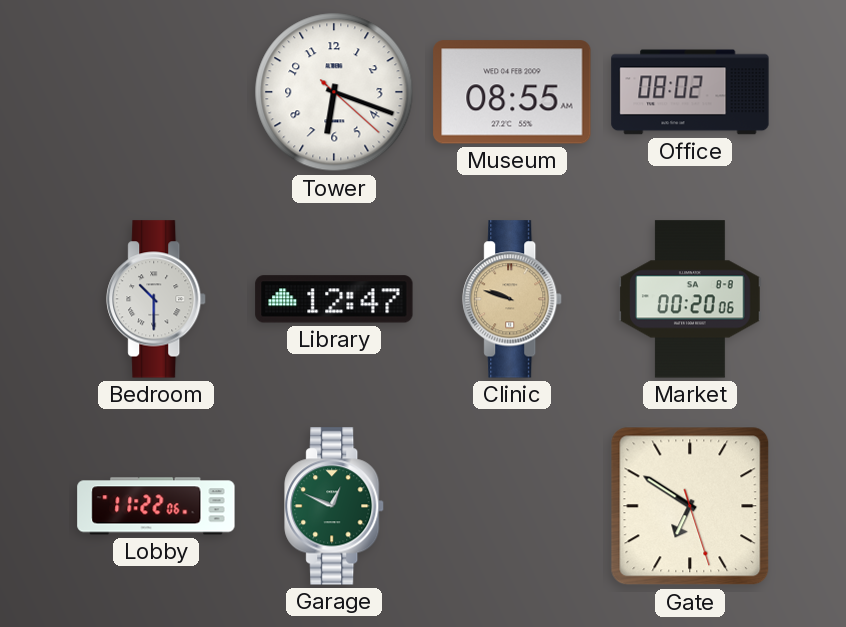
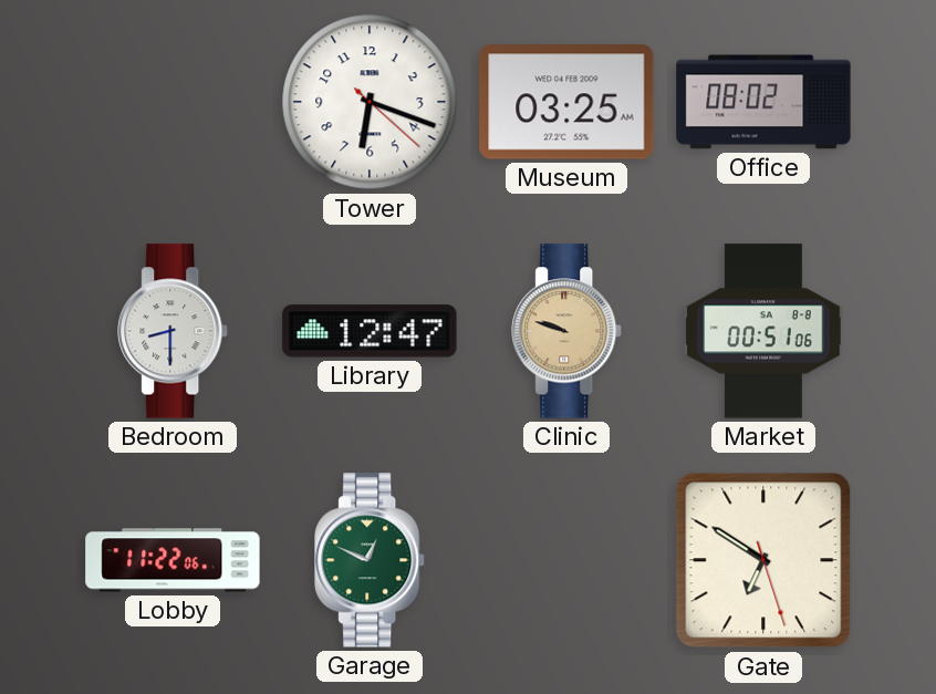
Museum: 08:55 -> 03:25 (566, 102)
Bedroom: 10:30 -> 8:30 (174, 331)
Market: 00:20 -> 00:51 (763, 331)
